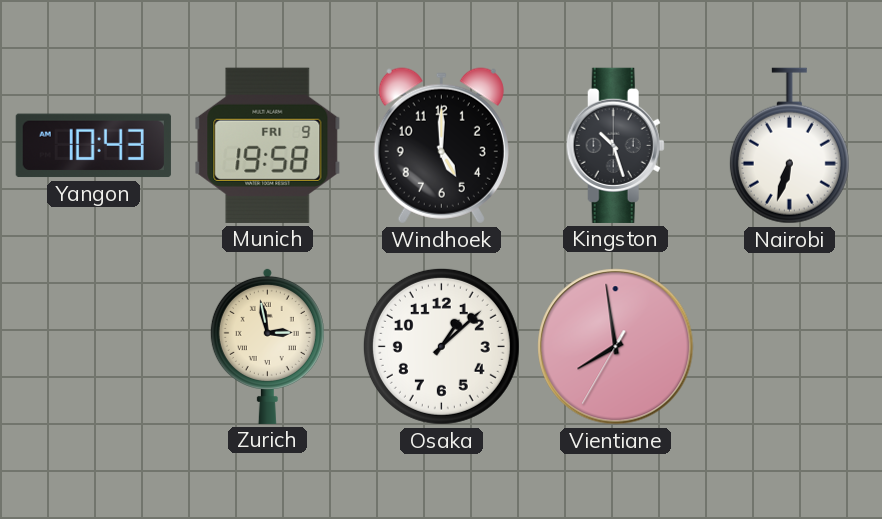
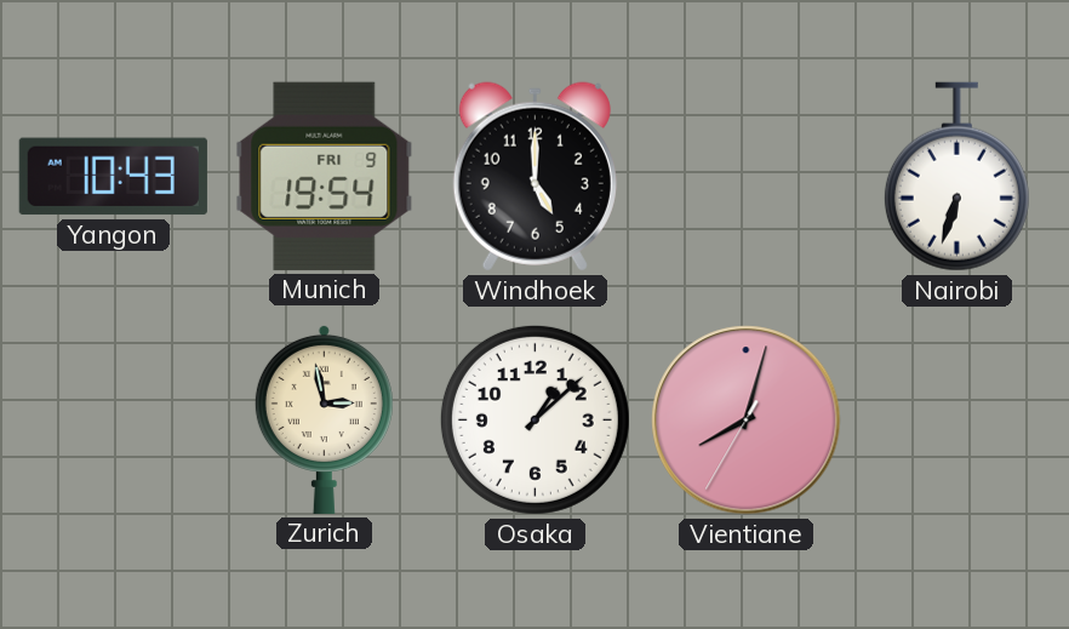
Munich: 19:58 -> 19:54 (325, 176)
Kingston: 10:27 -> none (615, 145)
Vientiane: 7:58 -> 8:02 (747, 421)
